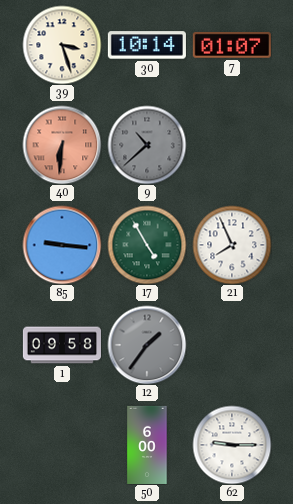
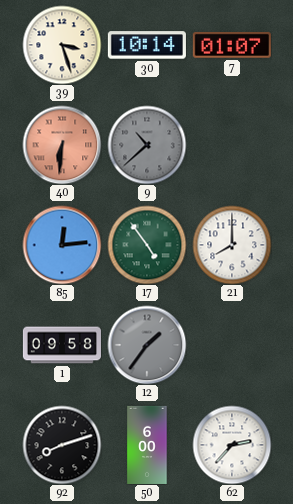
85: 9:16 -> 12:14 (62, 245)
17: 4:55 -> 4:54 (147, 245)
21: 7:56 -> 8:00 (232, 245)
92: none -> 8:12 (62, 445)
62: 9:15 -> 2:37 (232, 445)
